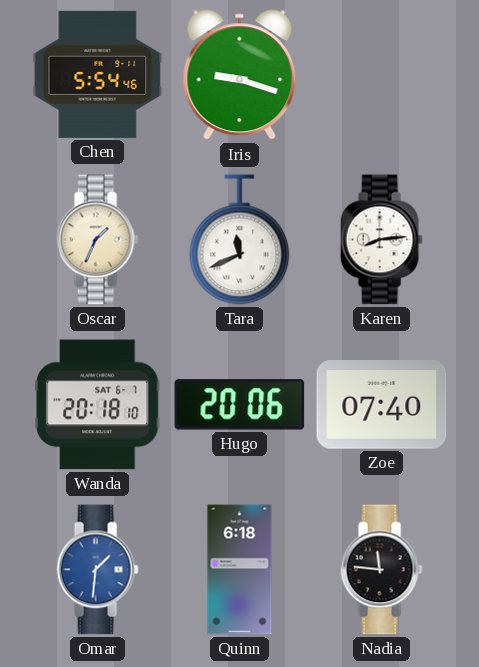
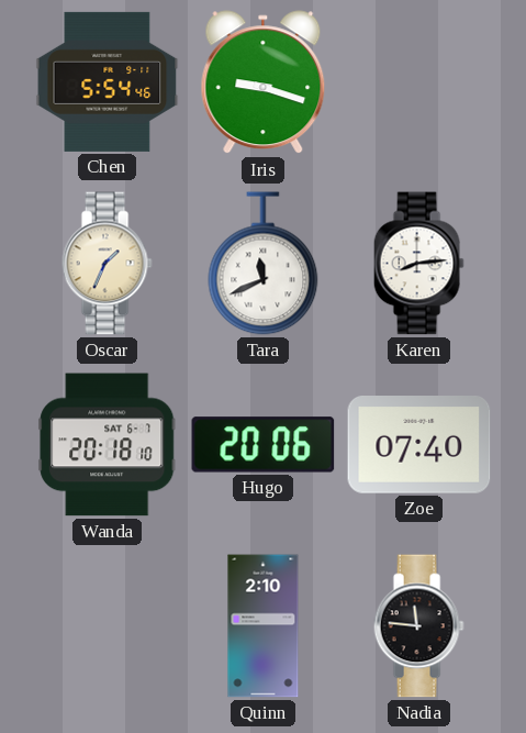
Omar: 1:31 -> none (97, 570)
Quinn: 6:18 -> 2:10 (264, 626)
